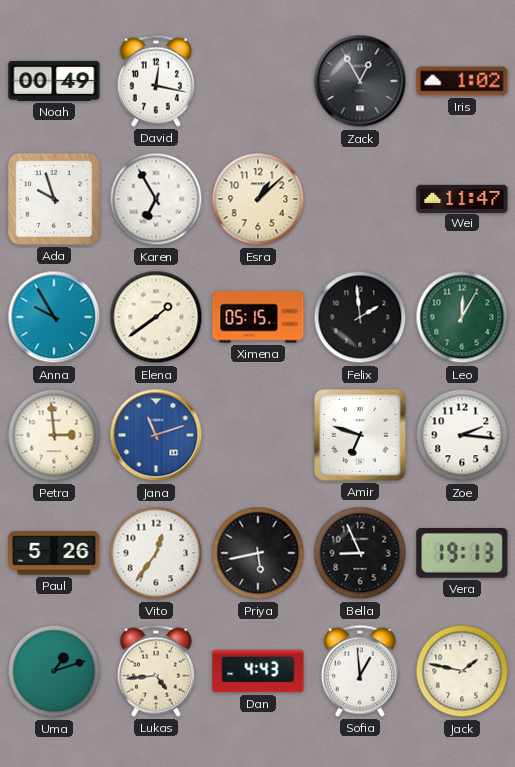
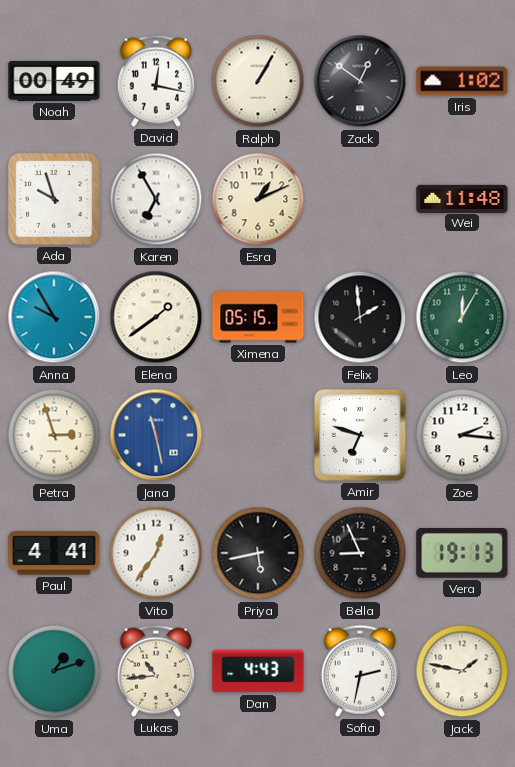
Ralph: none -> 1:05 (258, 81)
Zack: 12:55 -> 12:51 (360, 81)
Esra: 1:08 -> 1:11 (258, 199)
Wei: 11:47 -> 11:48 (462, 198)
Petra: 2:59 -> 2:57 (54, 435)
Jana: 11:12 -> 11:28 (156, 435)
Paul: 5:26 -> 4:41 (54, 553)
Lukas: 4:44 -> 10:44 (156, 671)
Sofia: 12:59 -> 2:32 (360, 671)
